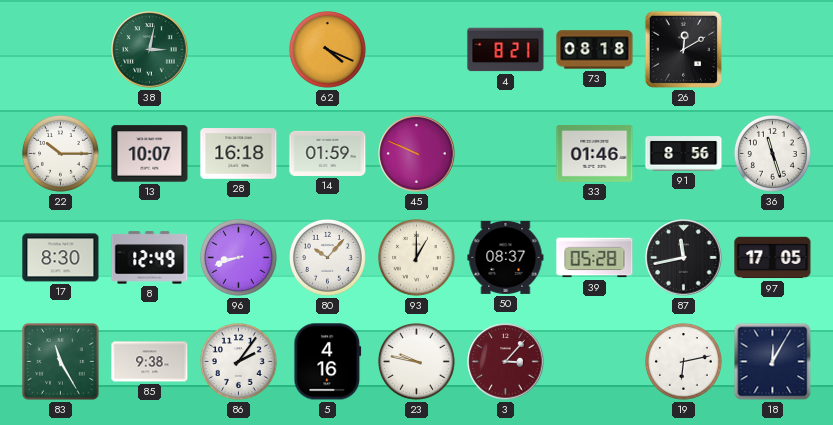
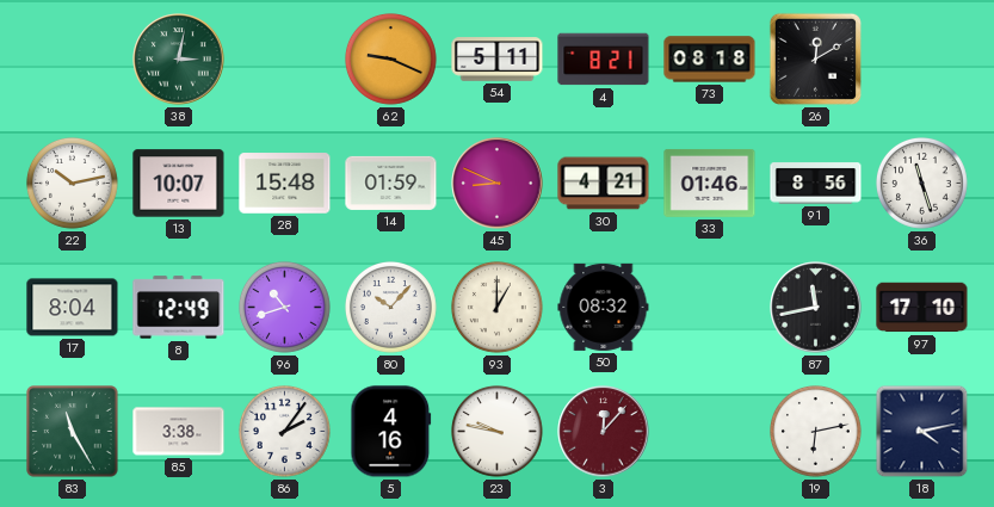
62: 4:19 -> 9:19 (391, 60)
54: none -> 5:11 (498, 60)
22: 10:15 -> 10:13 (73, 184)
28: 16:18 -> 15:48 (285, 184)
45: 9:49 -> 8:49 (498, 184)
30: none -> 4:21 (604, 184)
17: 8:30 -> 8:04 (73, 308)
96: 8:42 -> 10:42 (285, 308)
50: 08:37 -> 08:32 (604, 307)
39: 05:28 -> none (595, 258)
97: 17:05 -> 17:10 (922, 308)
85: 9:38 -> 3:38 (179, 432)
3: 3:07 -> 12:07 (604, 432)
18: 12:05 -> 4:13 (922, 432)
